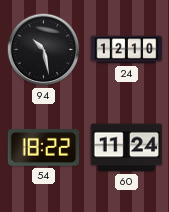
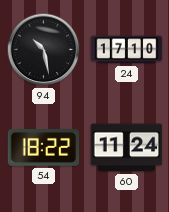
24: 12:10 -> 17:10 (127, 50)
